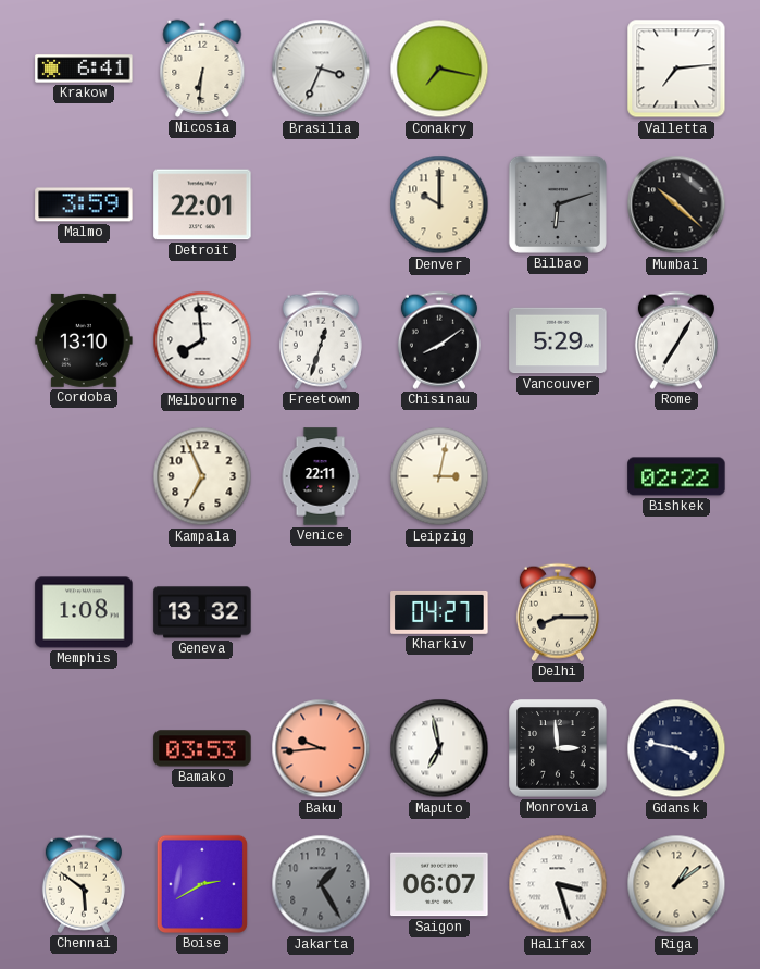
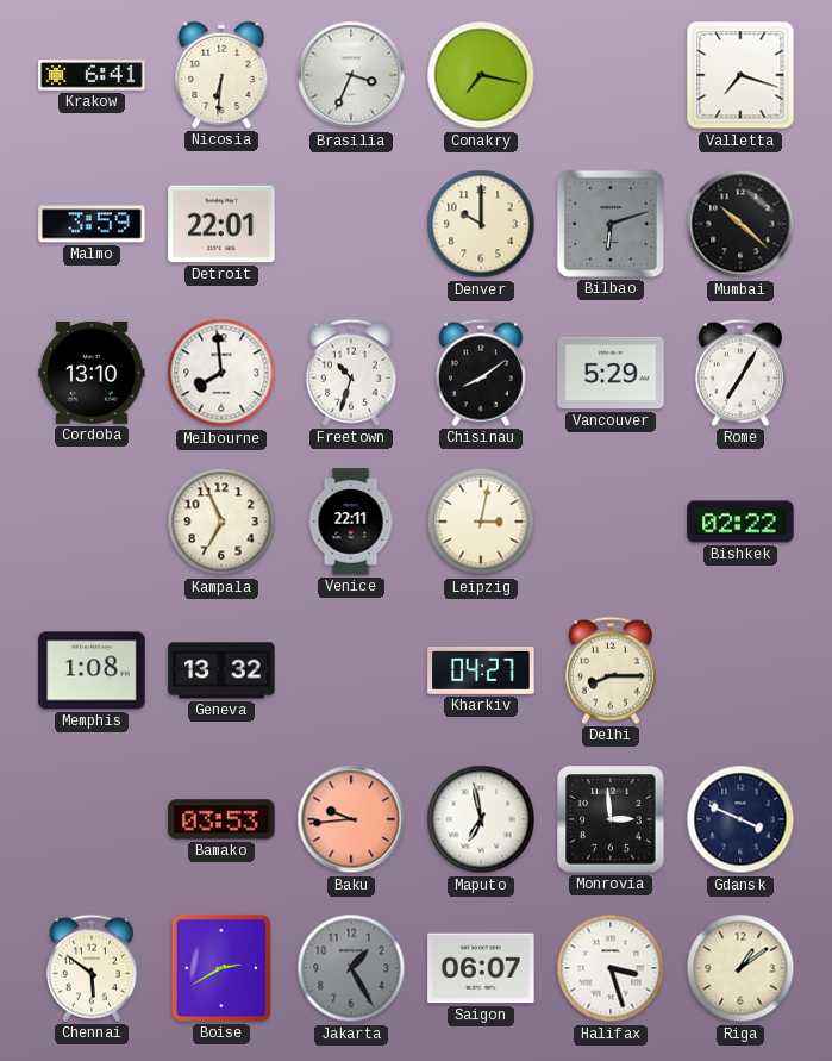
Valletta: 7:14 -> 7:18 (740, 75)
Freetown: 12:33 -> 10:33 (351, 373)
Gdansk: 3:47 -> 3:49 (740, 819)
